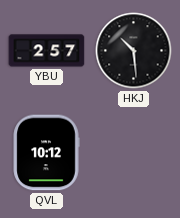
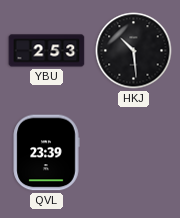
YBU: 2:57 -> 2:53 (47, 51)
QVL: 10:12 -> 23:39 (46, 153)
